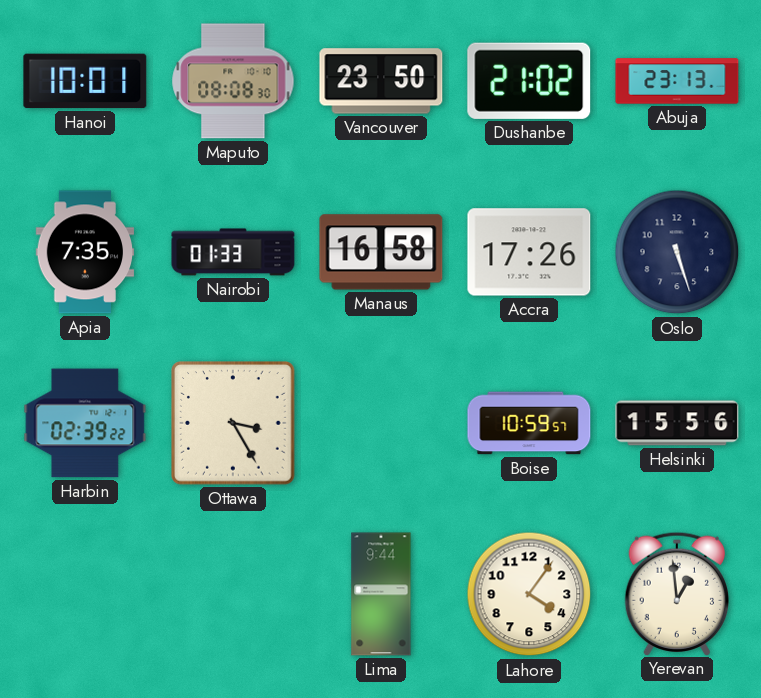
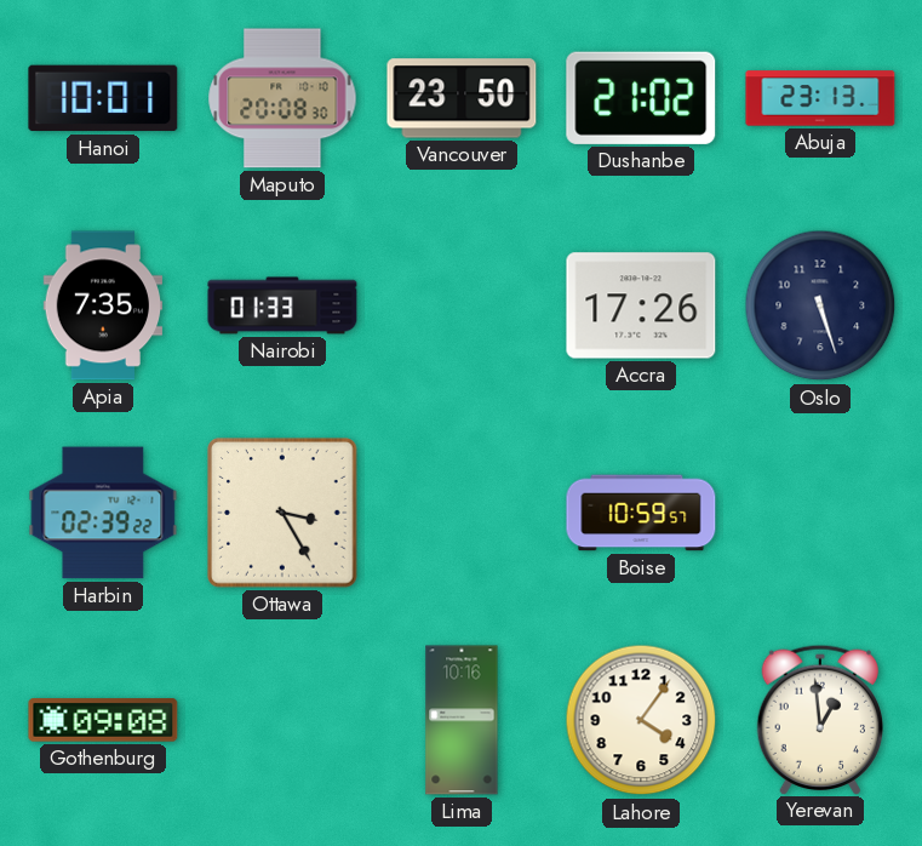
Maputo: 08:08 -> 20:08 (282, 98)
Manaus: 16:58 -> none (381, 252)
Helsinki: 15:56 -> none (677, 423)
Gothenburg: none -> 09:08 (103, 720)
Lima: 9:44 -> 10:16 (462, 720)
